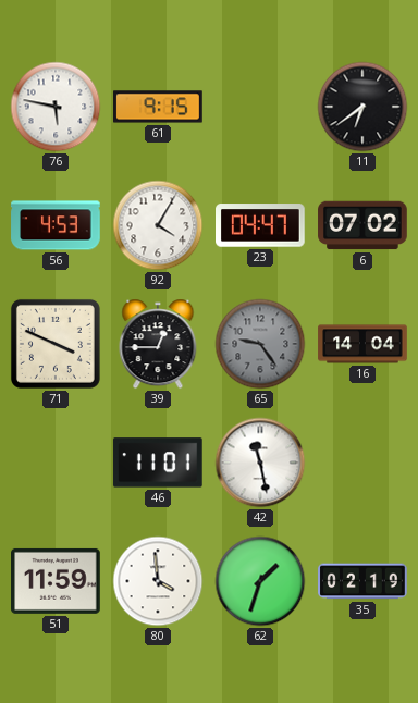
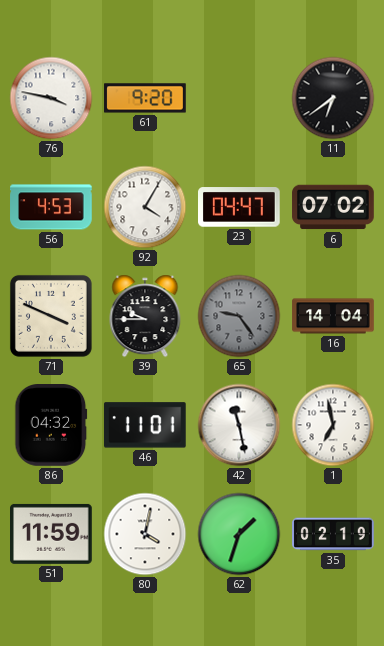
76: 5:47 -> 3:47 (51, 98)
61: 9:15 -> 9:20 (145, 98)
39: 12:45 -> 9:45 (145, 316)
86: none -> 04:32 (51, 425)
1: none -> 6:58 (333, 425)
80: 3:59 -> 4:02 (145, 534)
